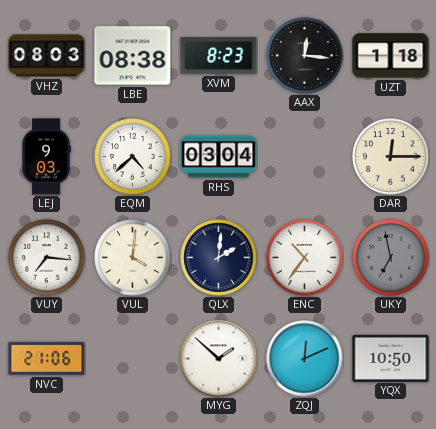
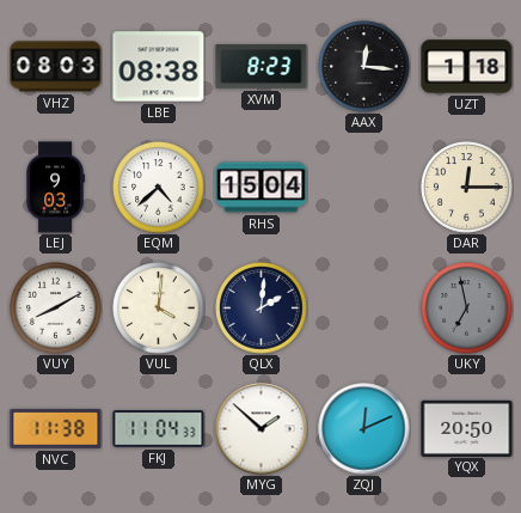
RHS: 03:04 -> 15:04 (262, 188)
VUY: 7:16 -> 8:10 (56, 309)
ENC: 10:36 -> none (305, 258)
NVC: 21:06 -> 11:38 (56, 428)
FKJ: none -> 11:04 (159, 429)
YQX: 10:50 -> 20:50 (467, 428)
